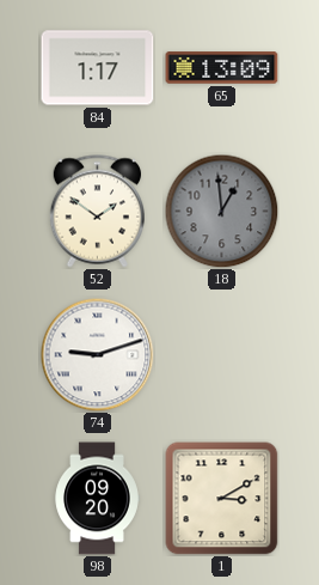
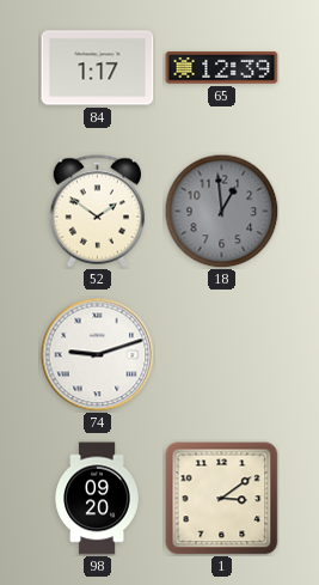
65: 13:09 -> 12:39 (222, 68)
1: 3:10 -> 3:09 (222, 499)
